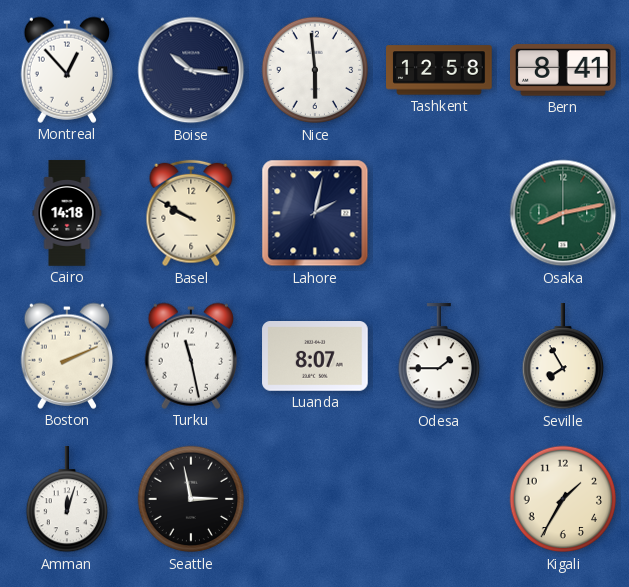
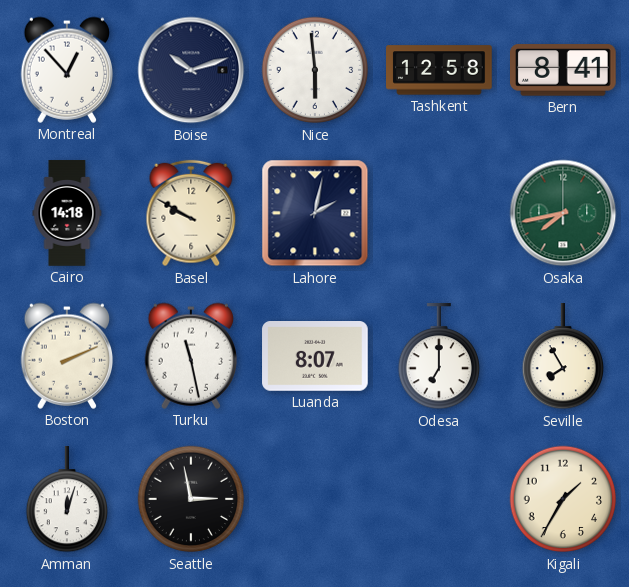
Boise: 10:16 -> 10:12 (191, 70)
Osaka: 8:13 -> 7:43 (563, 213)
Odesa: 1:45 -> 7:00 (438, 357)
